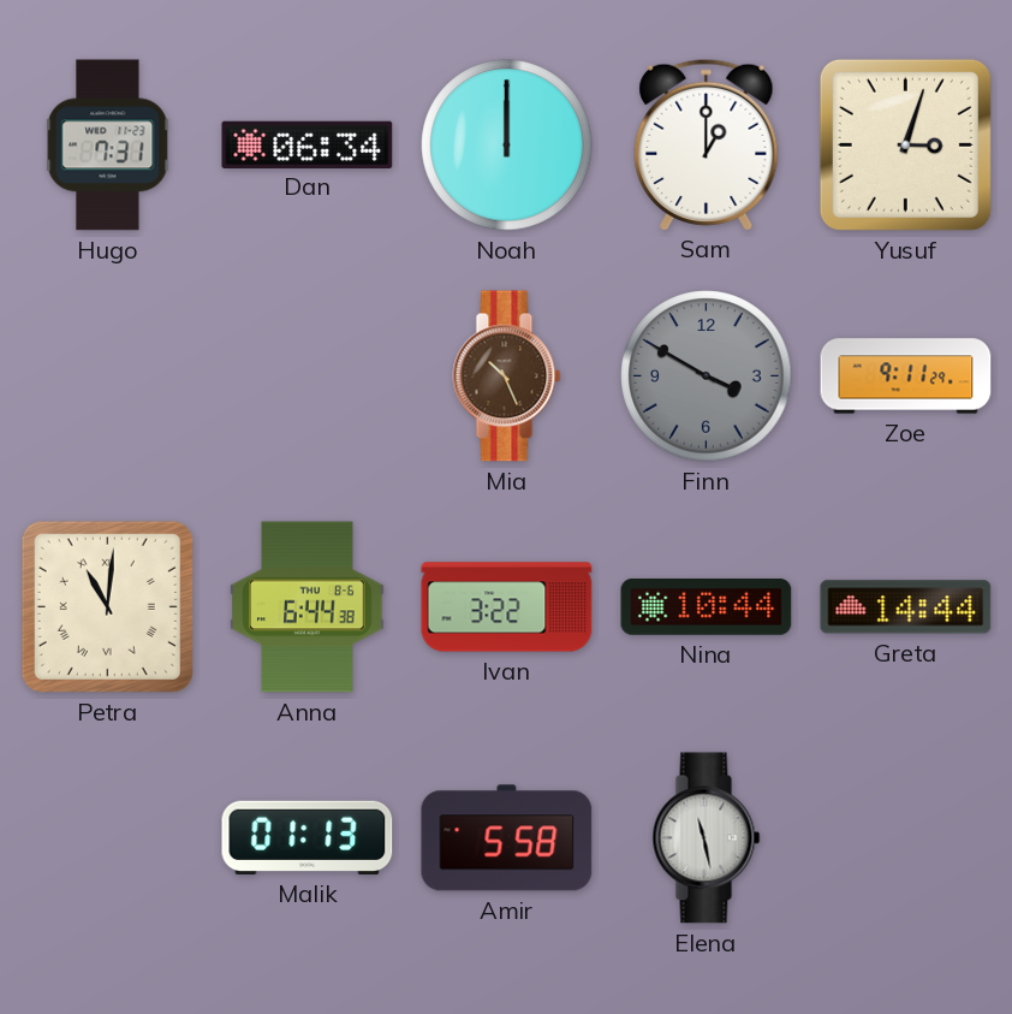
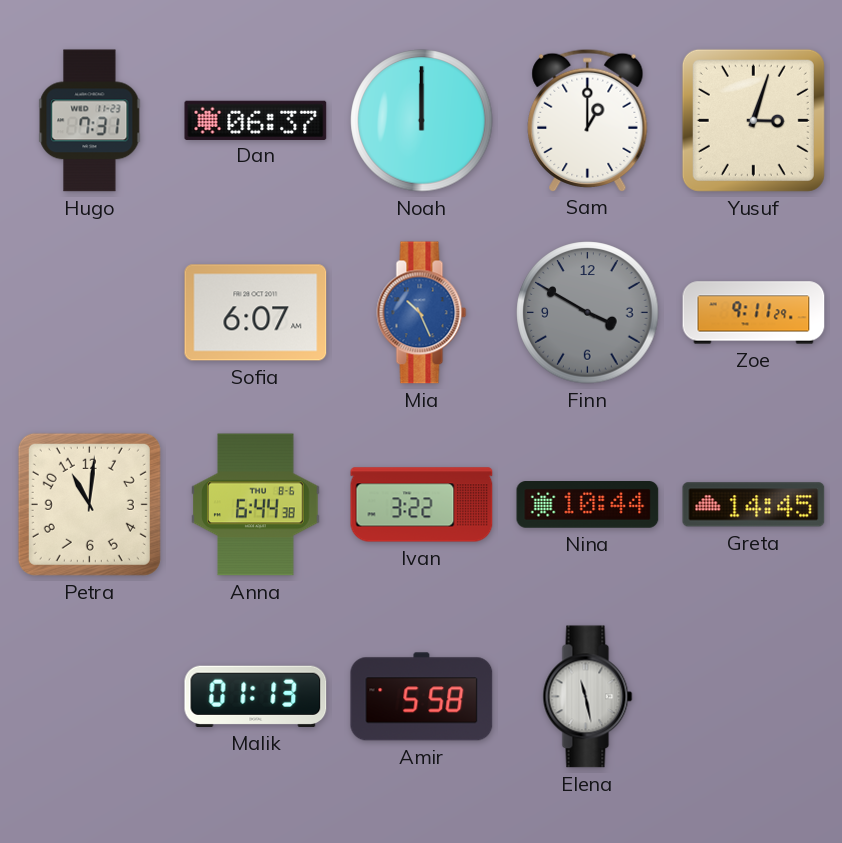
Dan: 06:34 -> 06:37 (256, 120)
Sofia: none -> 6:07 (256, 313)
Mia dial: brown -> blue (422, 313)
Petra numerals: Roman -> Arabic (89, 504)
Greta: 14:44 -> 14:45 (754, 505)
